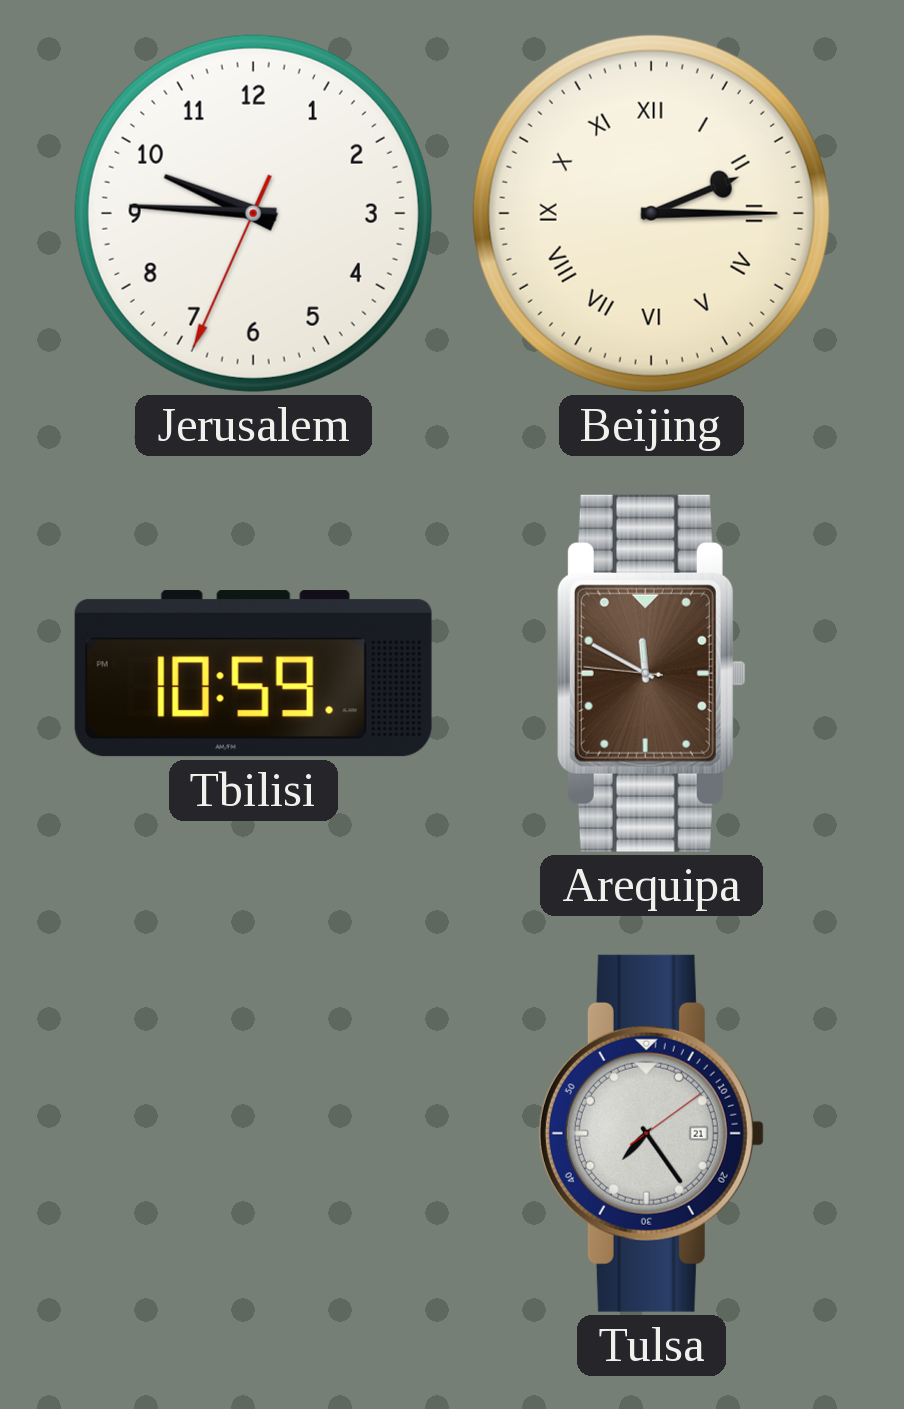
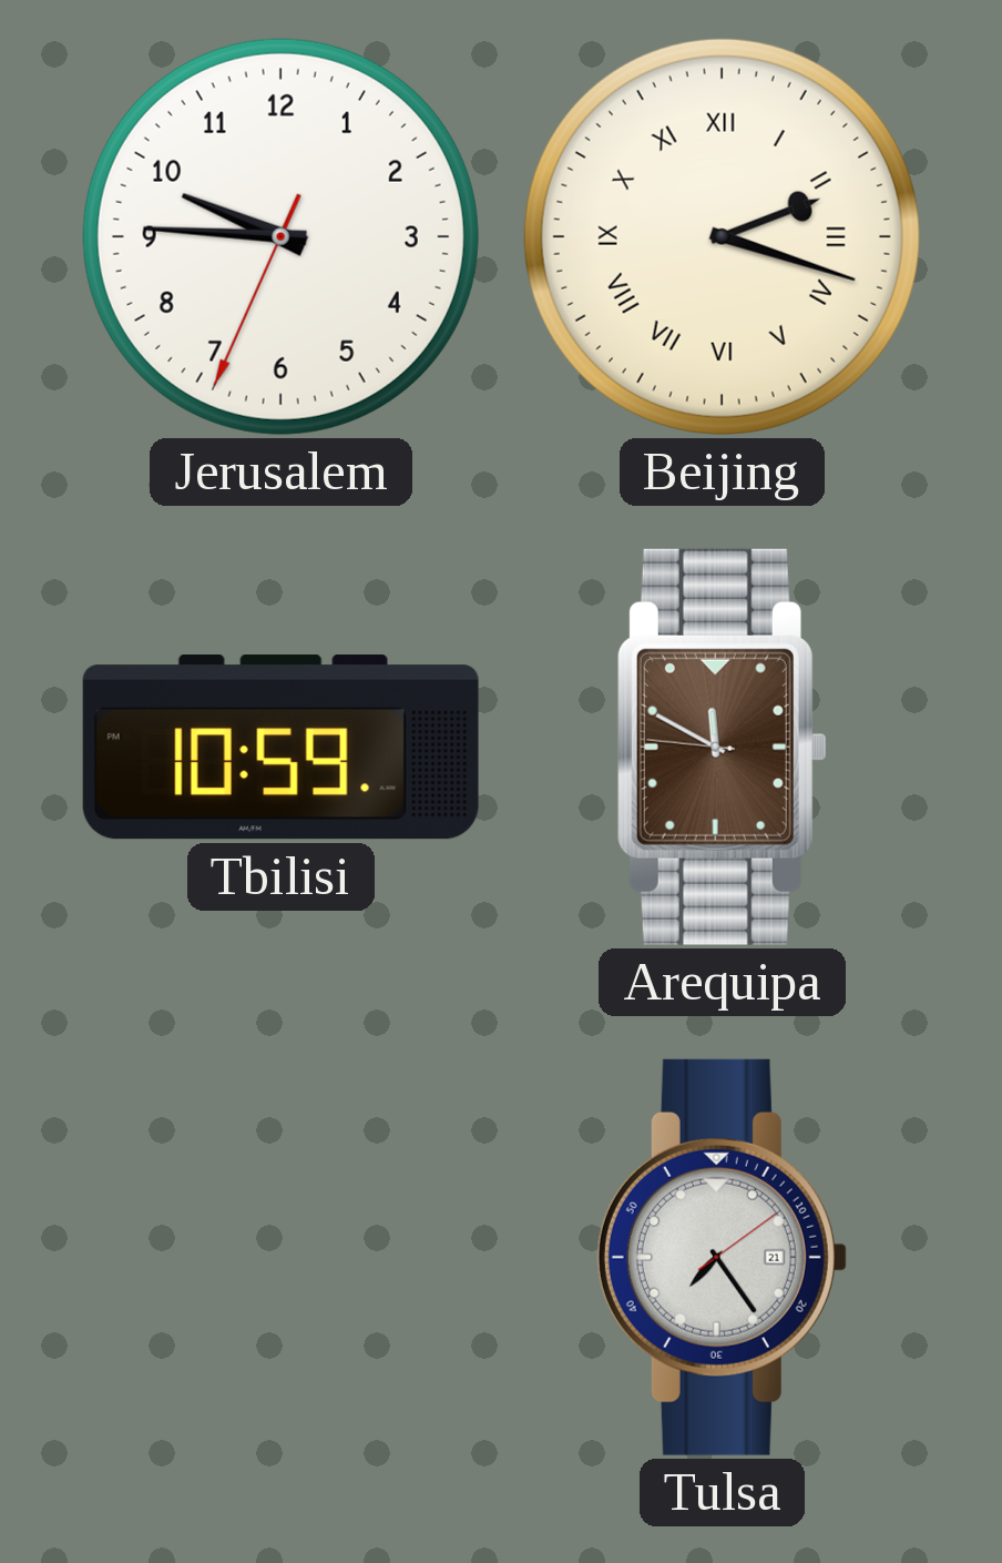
Beijing: 2:15 -> 2:18 (722, 236)
